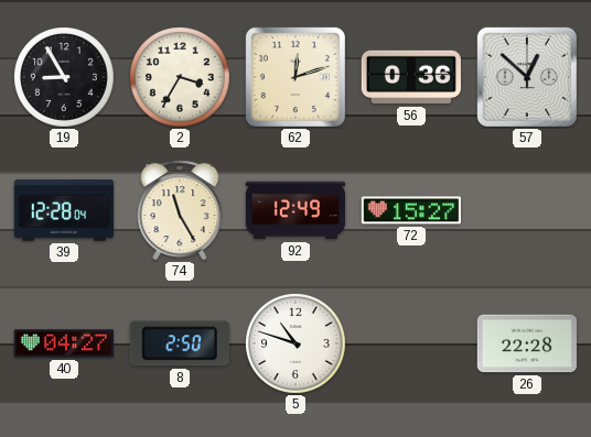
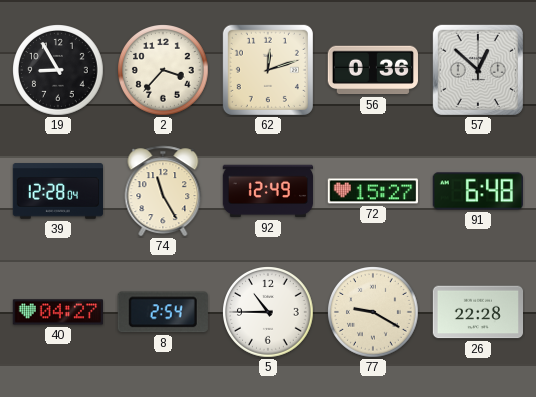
2: 3:35 -> 3:37 (164, 71)
91: none -> 6:48 (478, 191)
8: 2:50 -> 2:54 (163, 312)
5: 10:48 -> 10:45 (269, 313)
77: none -> 9:20 (374, 313)
